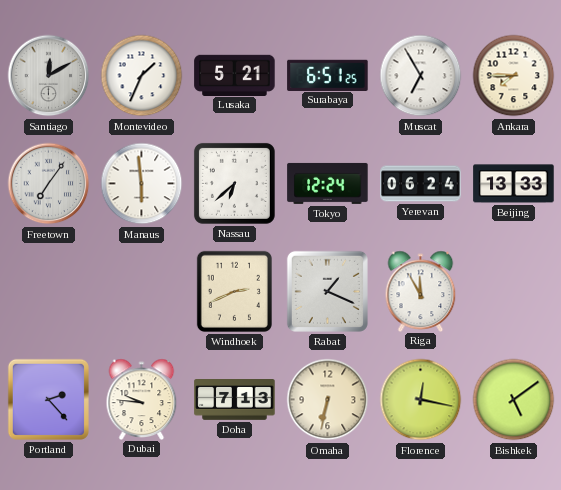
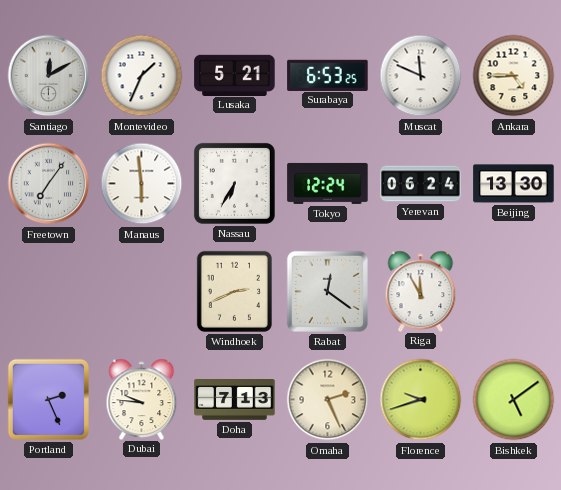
Surabaya: 6:51 -> 6:53 (328, 75)
Muscat: 6:55 -> 11:49 (421, 76)
Ankara: 7:45 -> 4:45 (514, 76)
Nassau: 6:38 -> 6:35 (234, 183)
Beijing: 13:33 -> 13:30 (514, 184)
Rabat: 1:19 -> 12:21 (327, 291)
Portland: 2:23 -> 2:26 (48, 399)
Omaha: 6:32 -> 2:26 (328, 400)
Florence: 12:17 -> 9:42 (421, 400)
